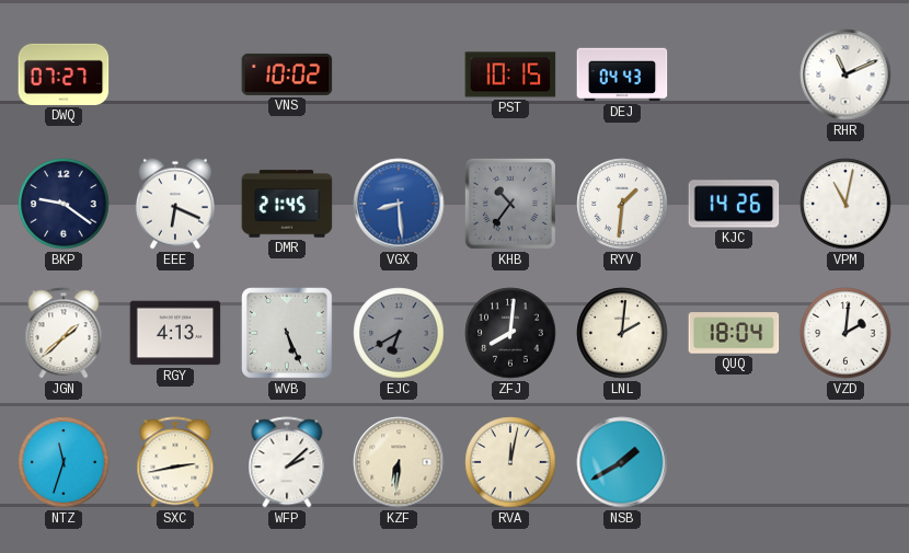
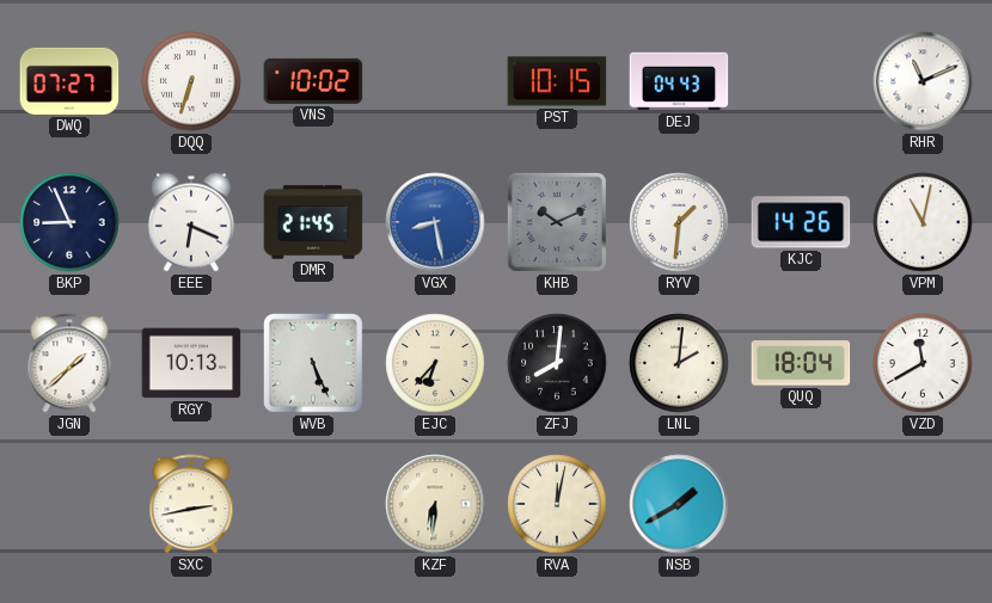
DQQ: none -> 6:33 (191, 81)
BKP: 9:21 -> 8:56 (69, 222)
VGX: 8:29 -> 8:28 (435, 222)
KHB: 10:36 -> 10:11 (557, 222)
RGY: 4:13 -> 10:13 (191, 363)
EJC: 6:40 -> 6:37 (435, 363)
EJC dial: grey -> cream (435, 363)
VZD: 2:01 -> 11:40 (923, 363)
NTZ: 11:33 -> none (64, 462)
WFP: 2:08 -> none (287, 462)
